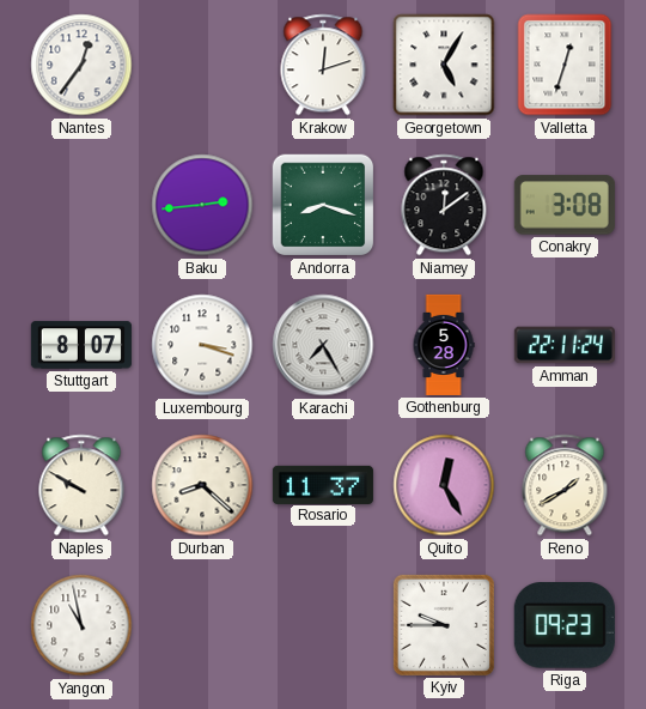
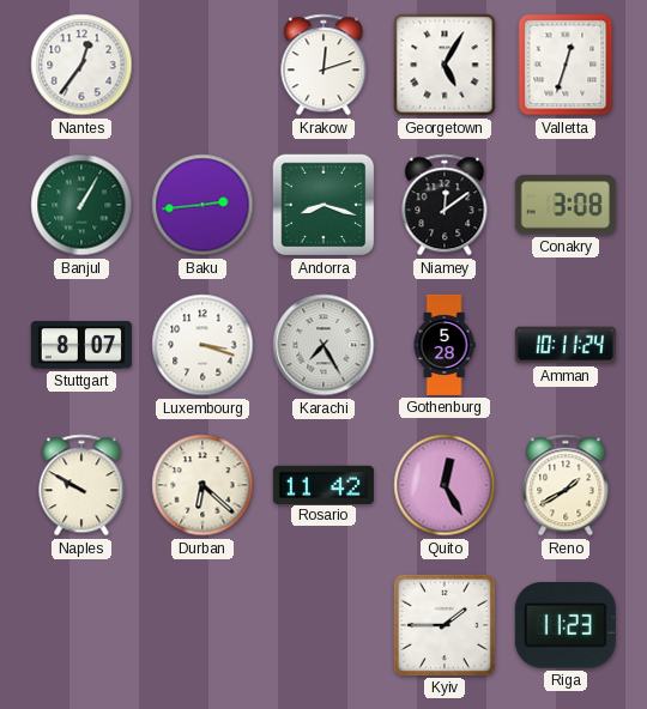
Banjul: none -> 1:05 (81, 205)
Amman: 22:11 -> 10:11 (566, 345)
Durban: 8:22 -> 6:22 (202, 485)
Rosario: 11:37 -> 11:42 (323, 484)
Yangon: 10:58 -> none (81, 625)
Kyiv: 9:45 -> 1:45 (445, 625)
Riga: 09:23 -> 11:23 (566, 626)
